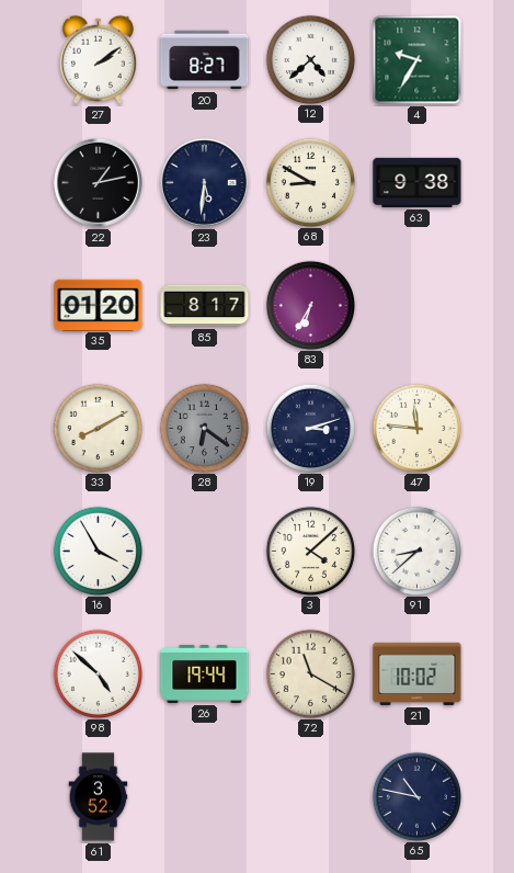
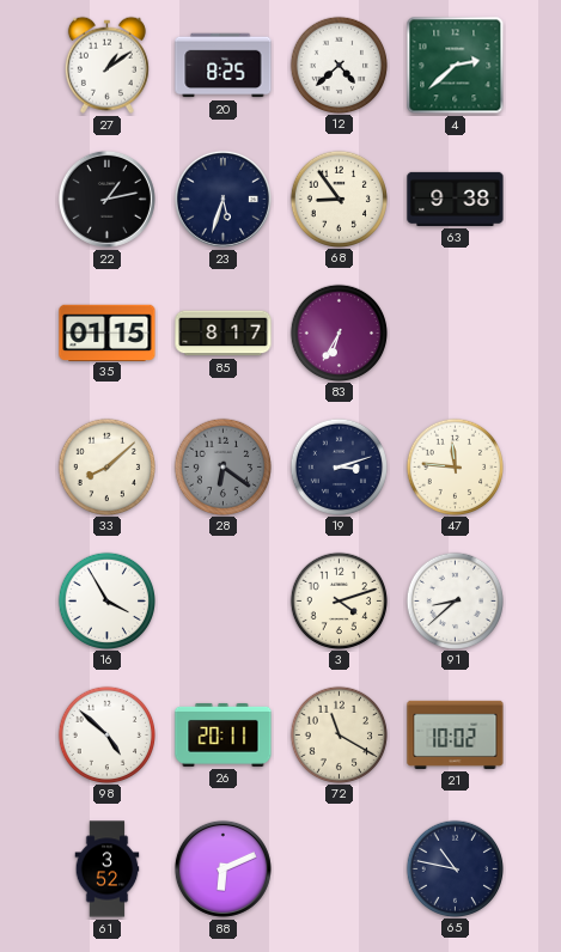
27: 2:09 -> 1:09 (106, 65)
20: 8:27 -> 8:25 (224, 66)
4: 9:35 -> 2:38 (456, 66)
23: 5:31 -> 5:33 (222, 199)
68: 8:50 -> 8:54 (339, 199)
35: 01:20 -> 01:15 (108, 332)
33: 8:10 -> 8:08 (106, 466)
3: 4:08 -> 4:12 (339, 600)
26: 19:44 -> 20:11 (224, 734)
88: none -> 6:11 (222, 868)
